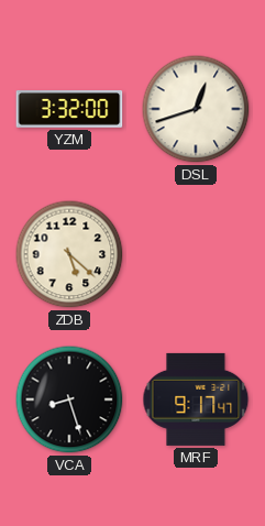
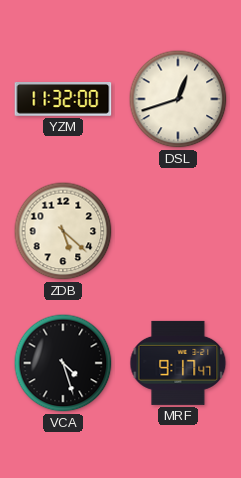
YZM: 3:32 -> 11:32 (63, 100)
VCA: 8:27 -> 4:27 (63, 363)
